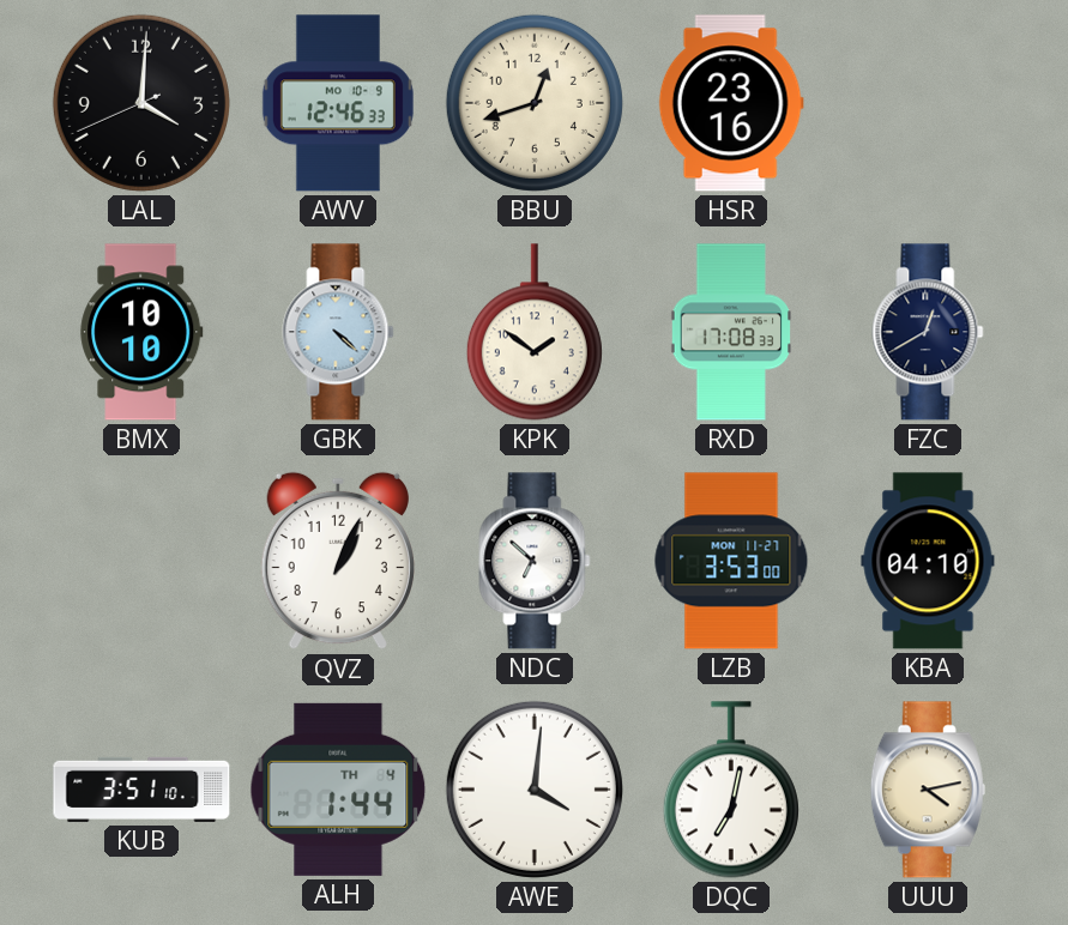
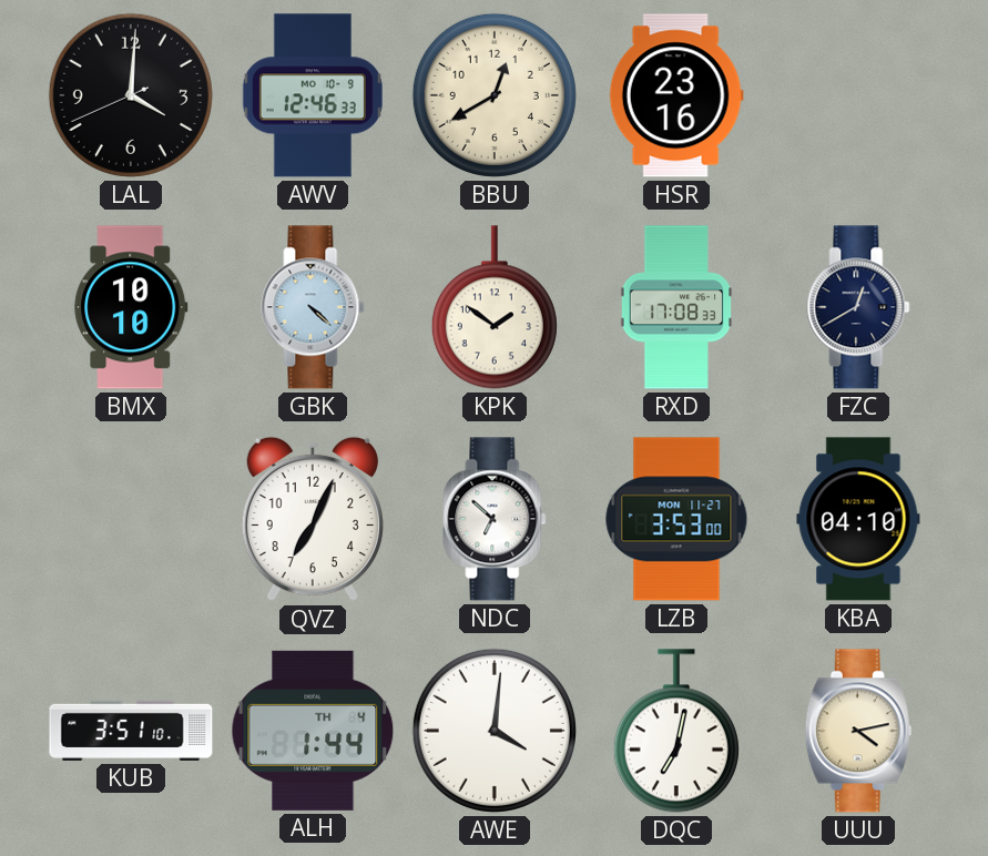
BBU: 12:42 -> 12:40 (495, 95)
QVZ: 1:04 -> 7:04 (313, 519)
